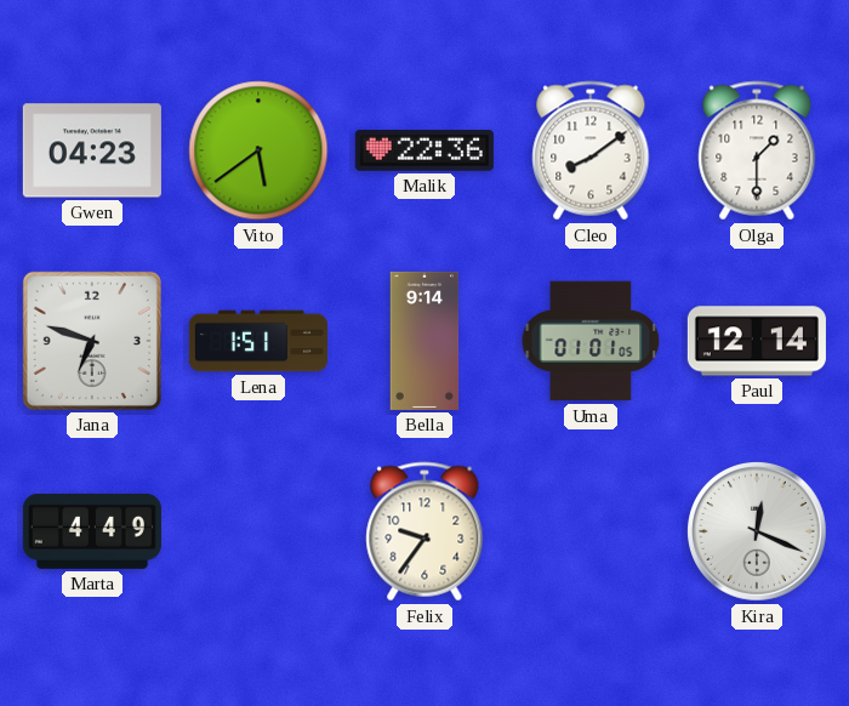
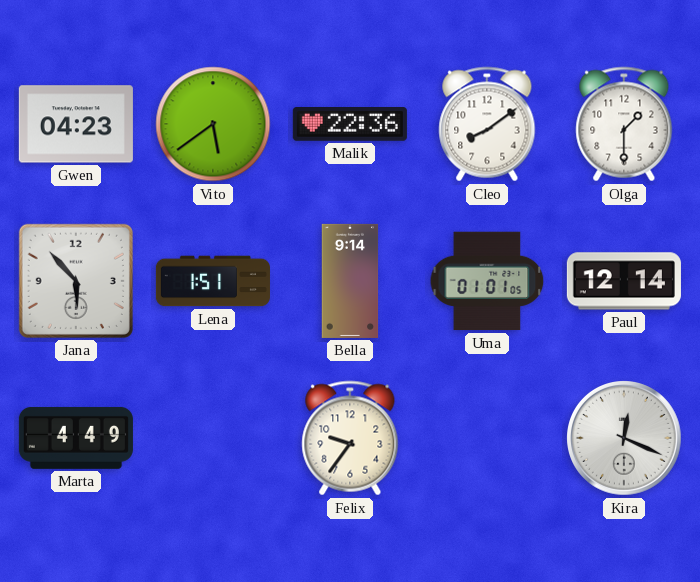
Jana: 6:48 -> 5:53 (76, 281)
